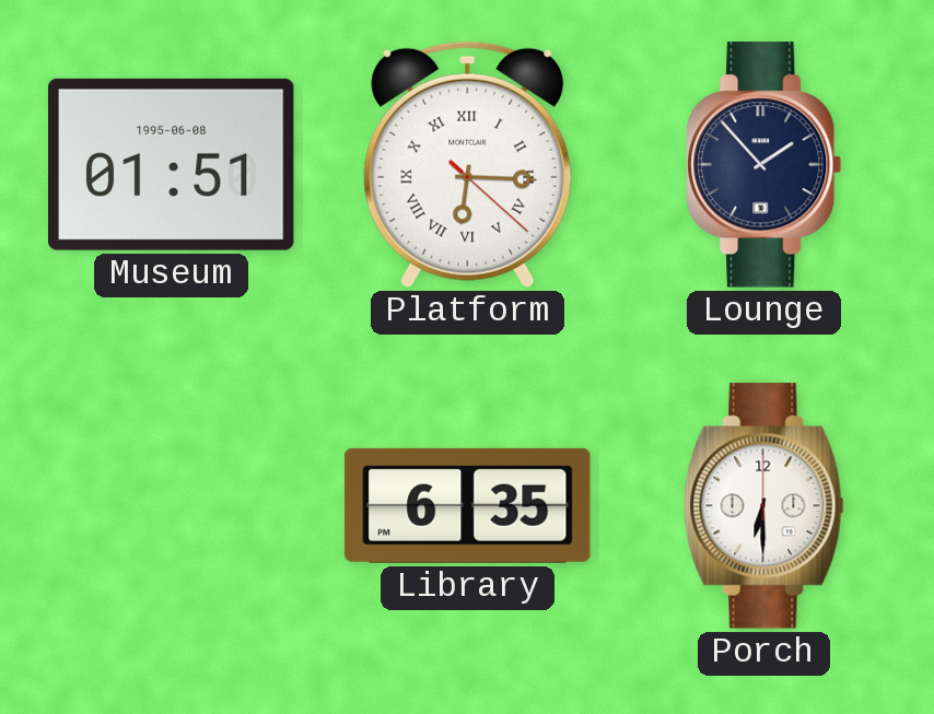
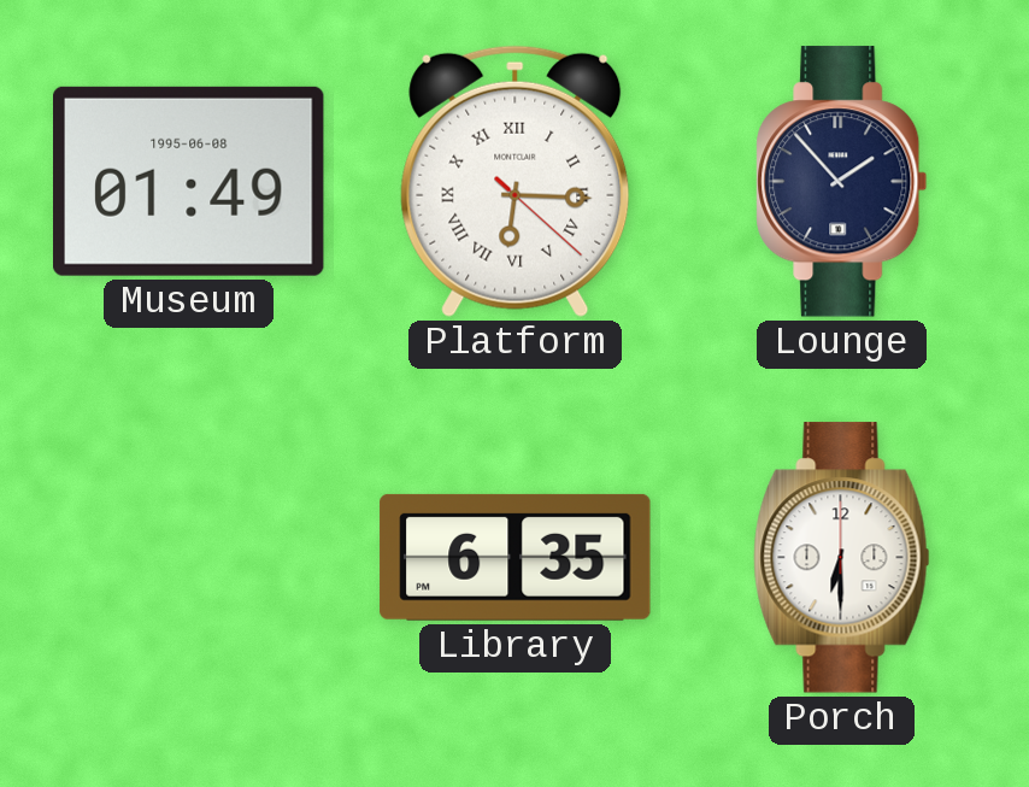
Museum: 01:51 -> 01:49 (189, 181)
